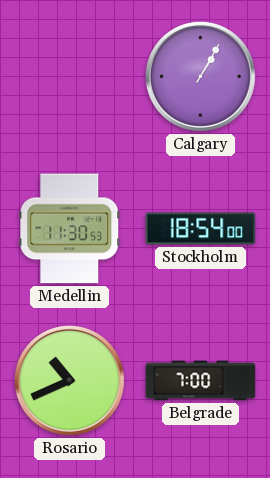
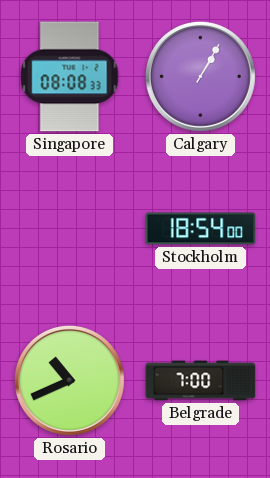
Singapore: none -> 08:08 (70, 77)
Medellin: 11:30 -> none (70, 229)
